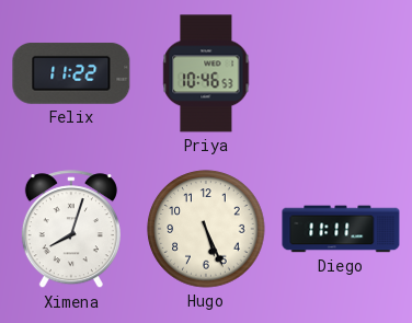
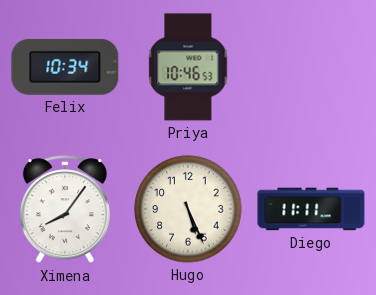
Felix: 11:22 -> 10:34 (65, 67)
Ximena: 8:03 -> 8:06 (65, 210)
